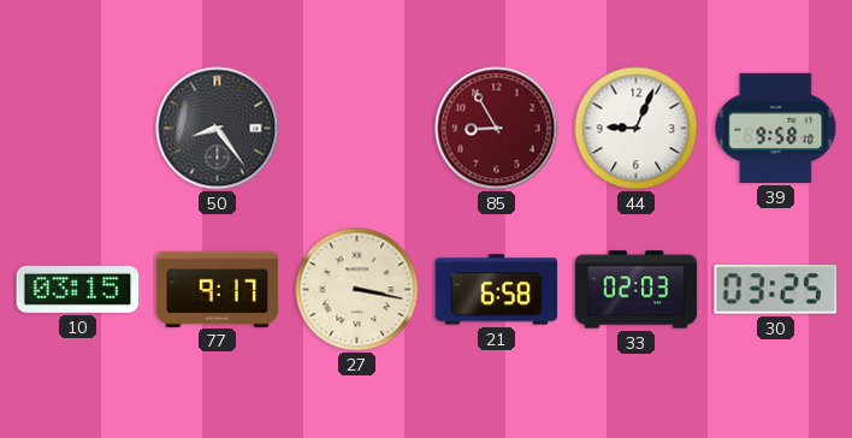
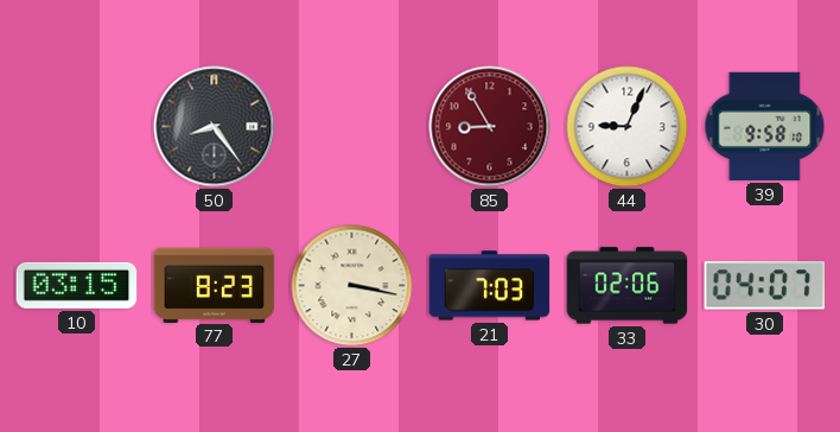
77: 9:17 -> 8:23 (215, 285)
21: 6:58 -> 7:03 (490, 286)
33: 02:03 -> 02:06 (628, 286)
30: 03:25 -> 04:07 (764, 286)
